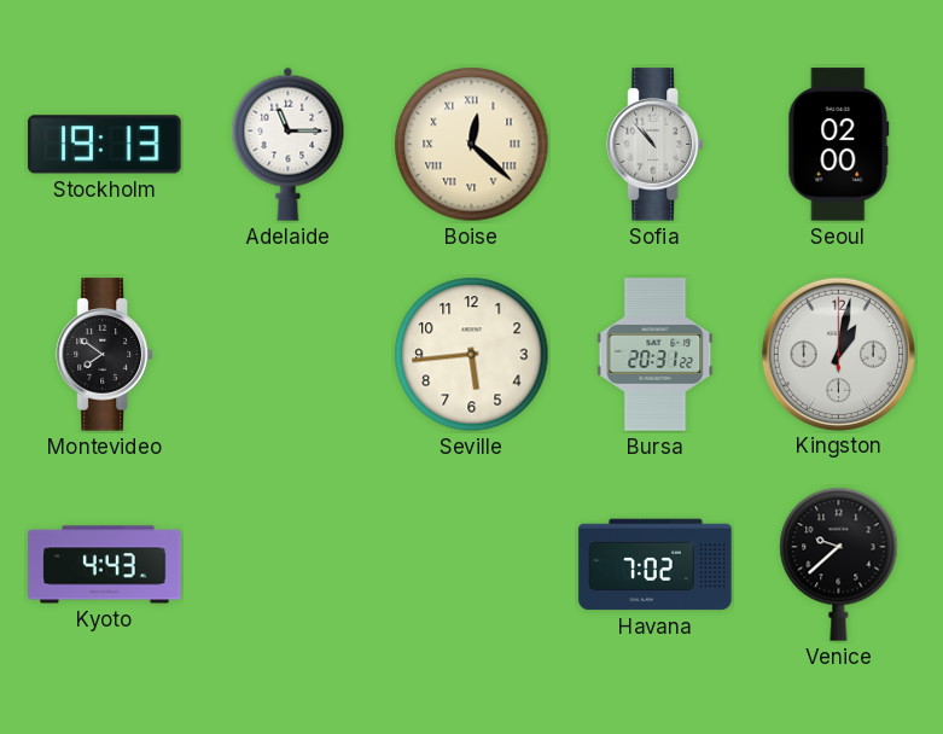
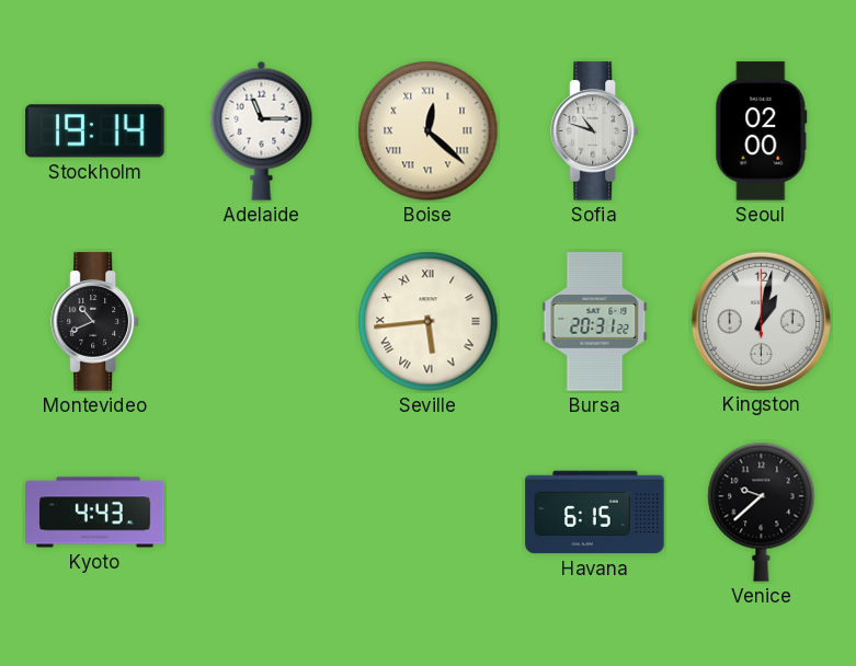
Stockholm: 19:13 -> 19:14 (95, 131)
Sofia: 10:53 -> 10:48 (594, 131)
Montevideo: 7:51 -> 10:41 (94, 322)
Seville numerals: Arabic -> Roman (429, 322)
Havana: 7:02 -> 6:15 (595, 513)
